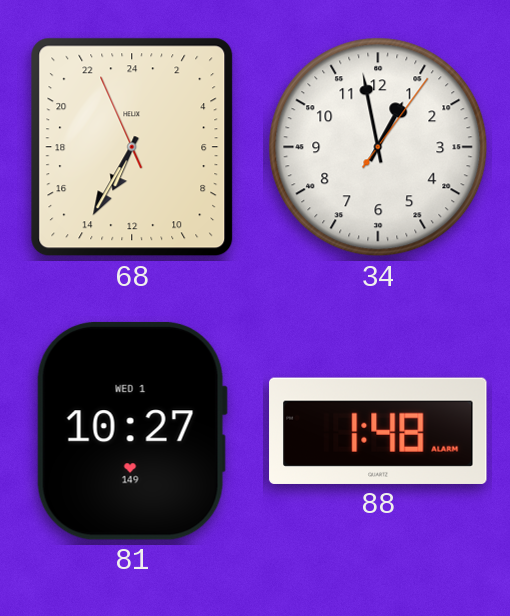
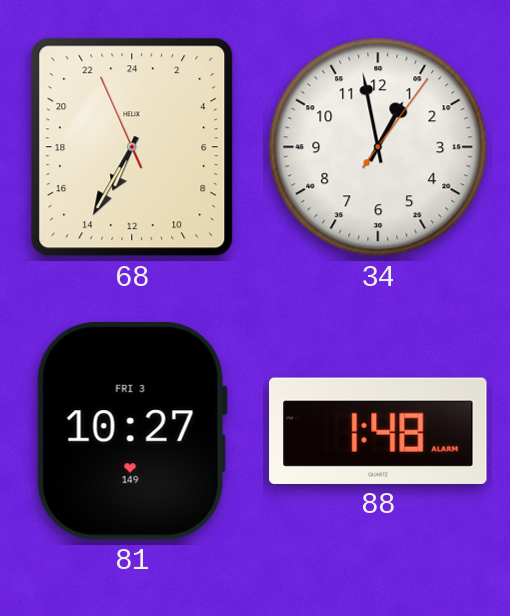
81 date: WED 1 -> FRI 3 (132, 431)
